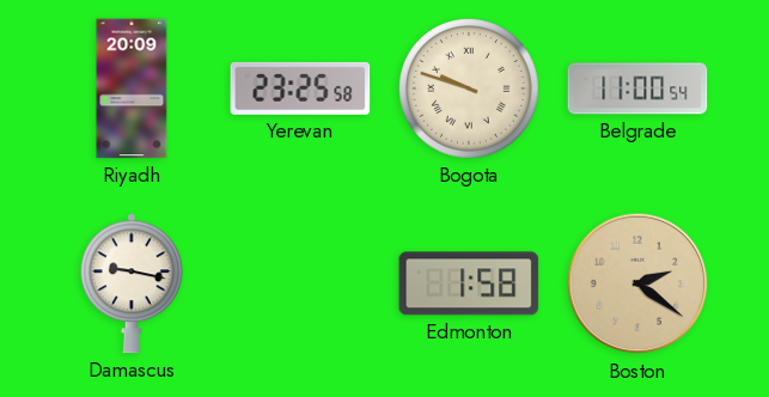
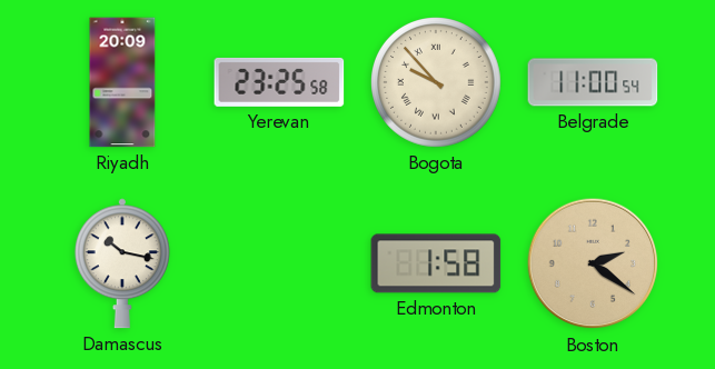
Bogota: 9:48 -> 9:53 (437, 83)
Damascus: 9:17 -> 10:17 (122, 263)
